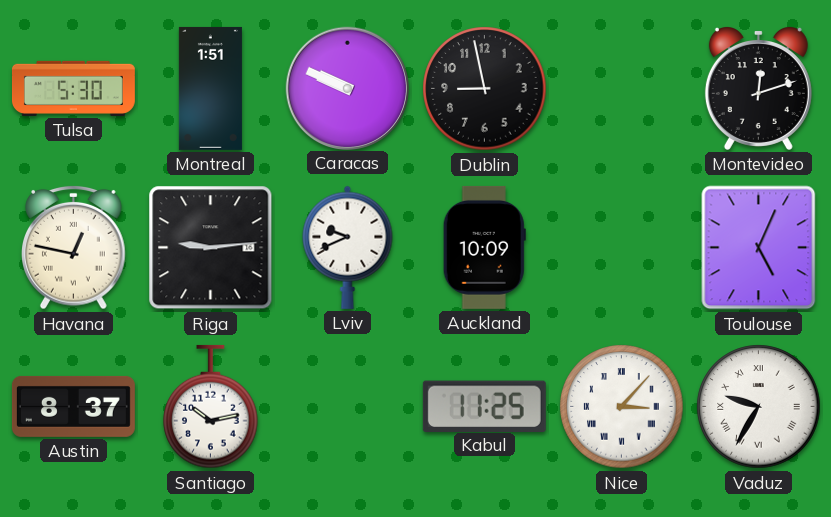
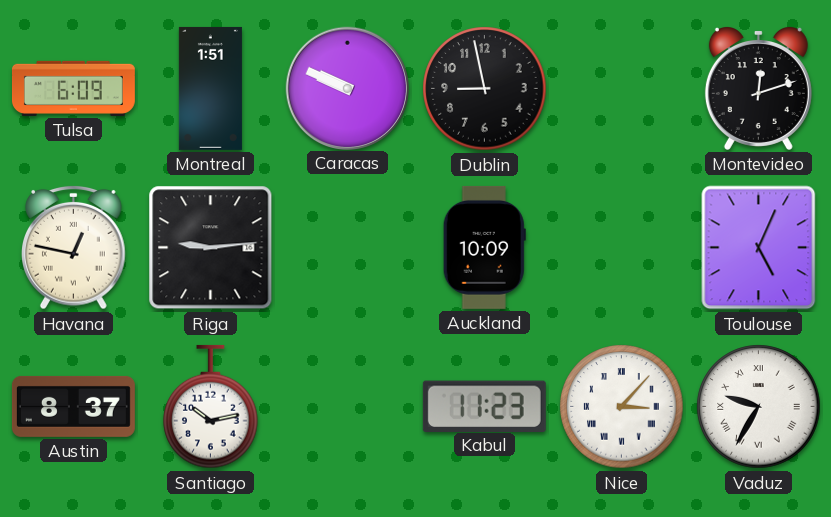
Tulsa: 5:30 -> 6:09 (73, 88)
Lviv: 9:41 -> none (348, 247)
Kabul: 11:25 -> 11:23 (484, 406)
